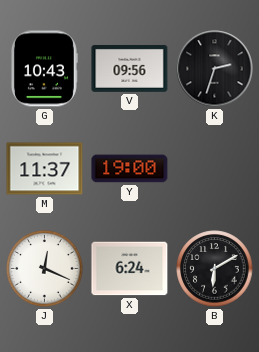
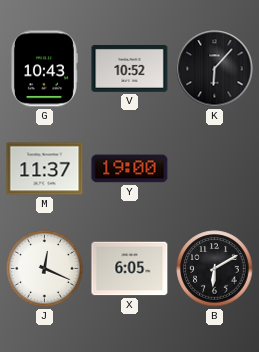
V: 09:56 -> 10:52 (130, 69)
K: 2:33 -> 6:07 (215, 69)
X: 6:24 -> 6:05 (130, 269)
